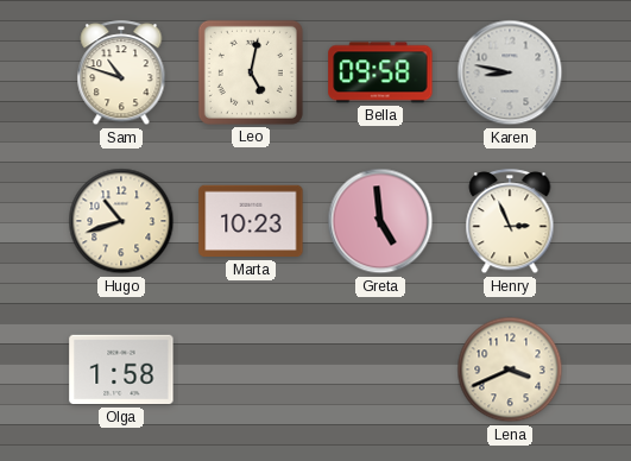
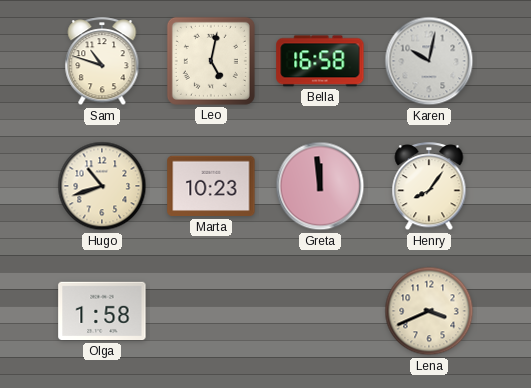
Bella: 09:58 -> 16:58 (320, 61)
Karen: 8:47 -> 10:02 (429, 61)
Greta: 4:59 -> 11:59 (320, 186)
Henry: 2:56 -> 8:06 (429, 187)
